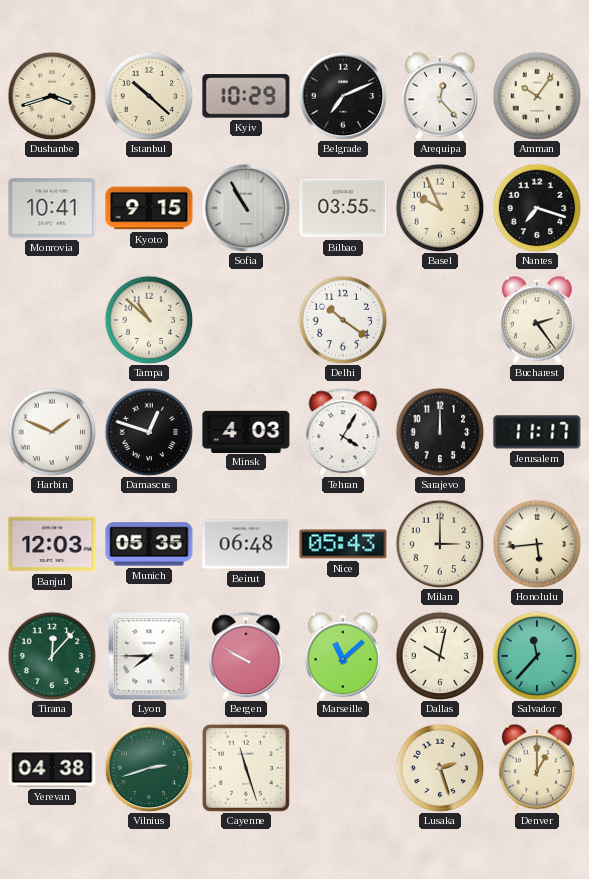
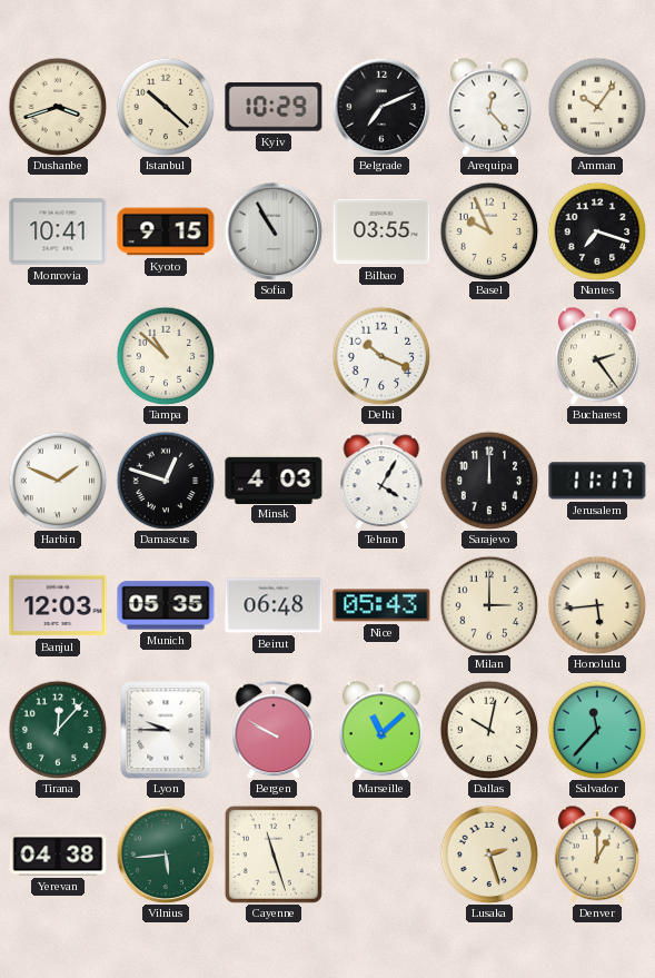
Delhi: 10:21 -> 10:19 (381, 356)
Lyon: 7:45 -> 9:45 (166, 730)
Vilnius: 2:42 -> 5:44 (166, 854)
